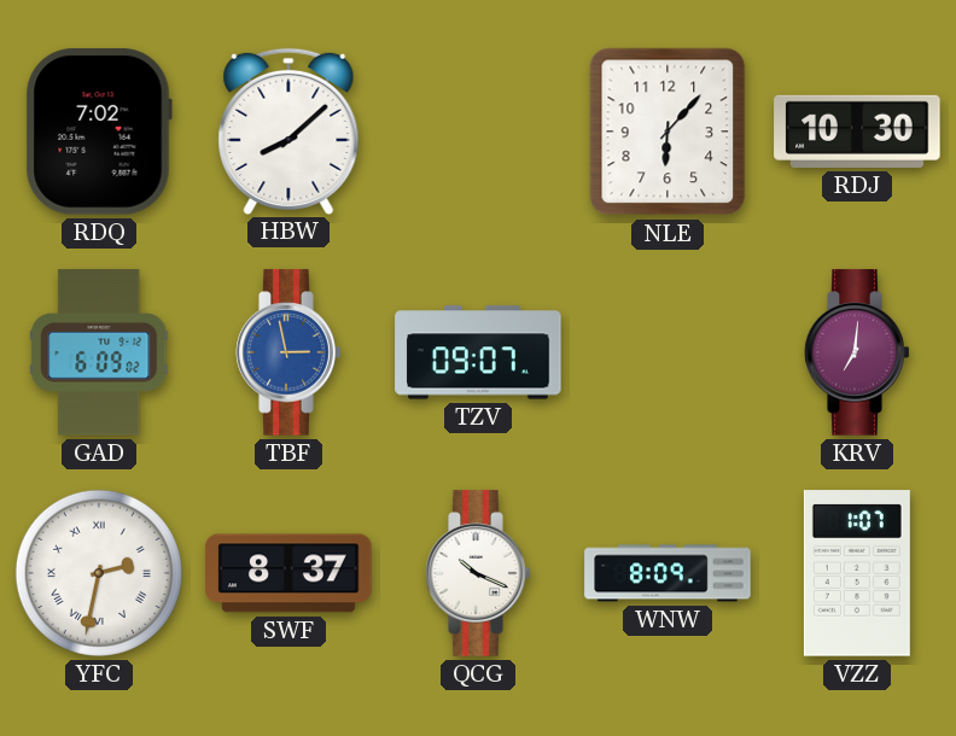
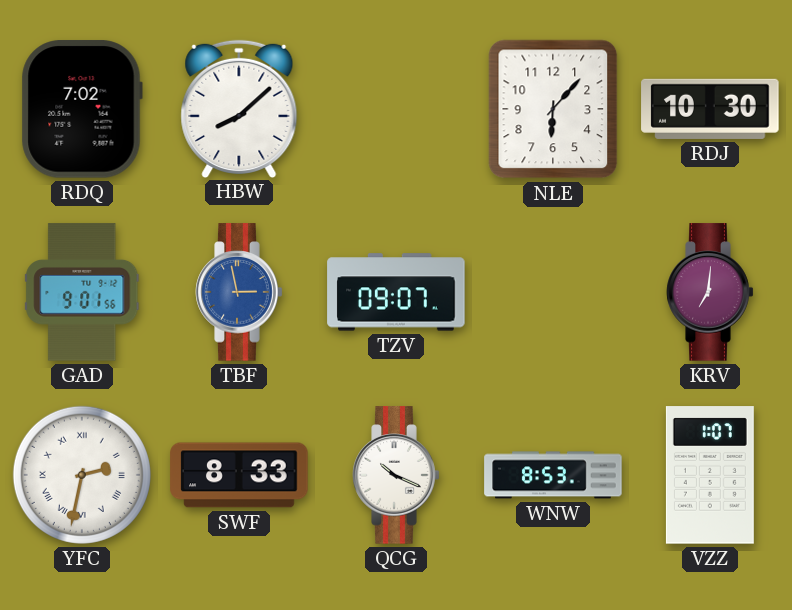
GAD: 6:09 -> 9:01 (82, 292)
SWF: 8:37 -> 8:33 (239, 475)
WNW: 8:09 -> 8:53 (553, 475)
